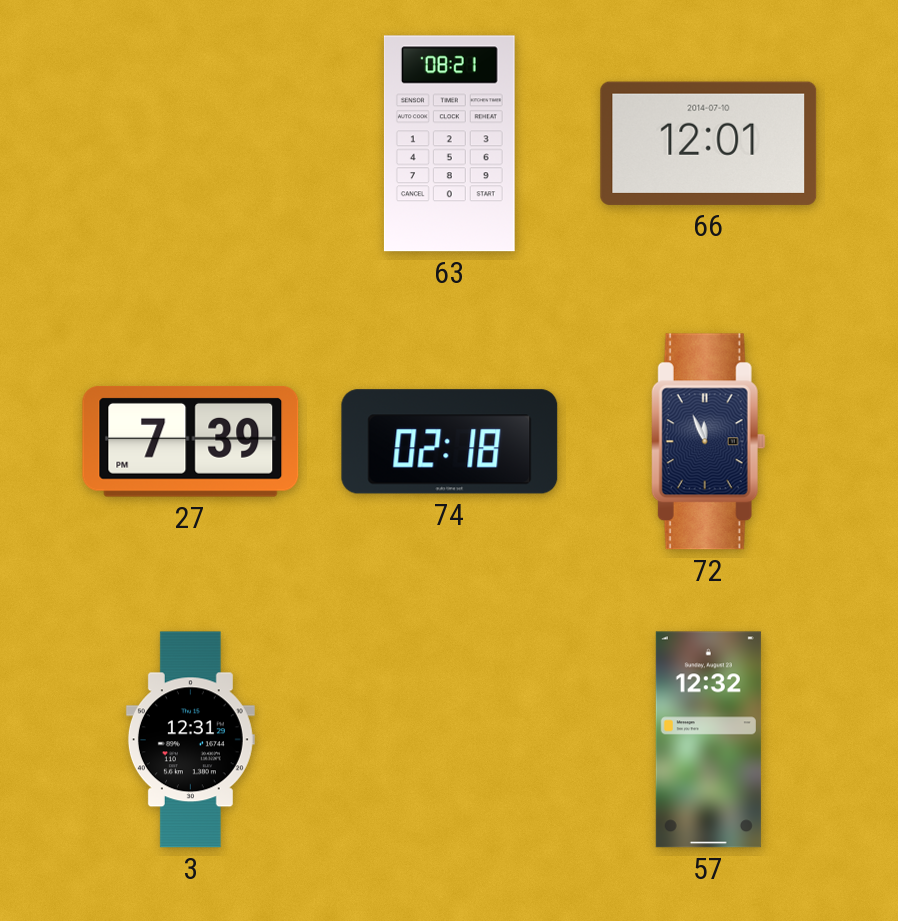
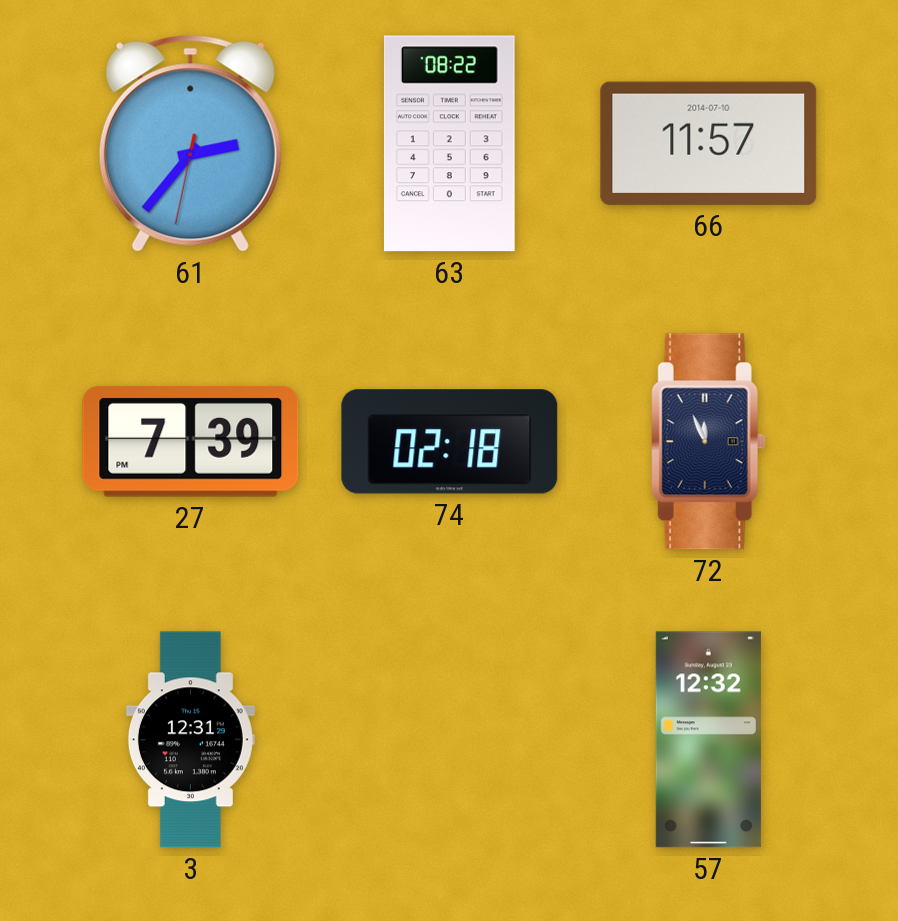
61: none -> 2:36 (190, 143)
63: 08:21 -> 08:22 (449, 144)
66: 12:01 -> 11:57 (709, 143)
